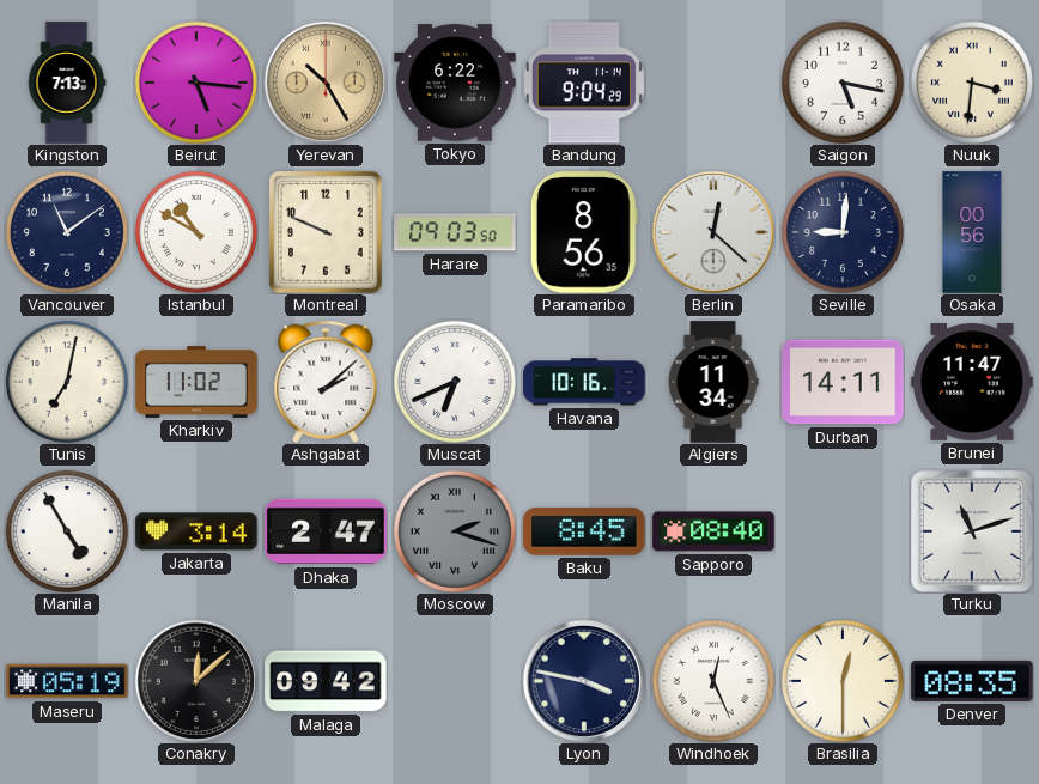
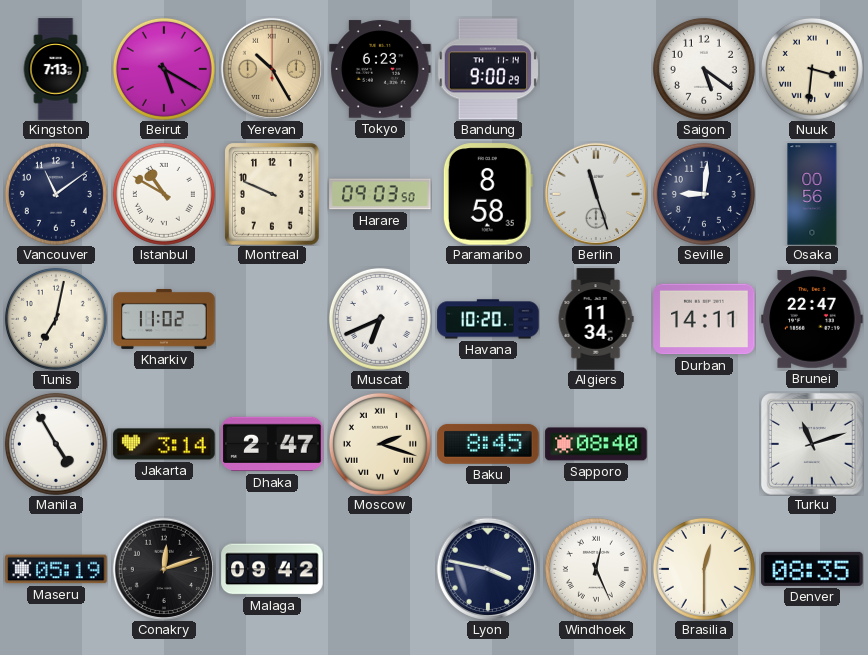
Beirut: 5:16 -> 5:20 (164, 69)
Tokyo: 6:22 -> 6:23 (380, 69)
Bandung: 9:04 -> 9:00 (487, 69)
Saigon: 5:17 -> 5:21 (704, 69)
Paramaribo: 8:56 -> 8:58 (488, 194)
Berlin: 12:22 -> 11:27 (595, 193)
Ashgabat: 2:08 -> none (326, 381)
Havana: 10:16 -> 10:20 (488, 319)
Brunei: 11:47 -> 22:47 (812, 320)
Moscow dial: grey -> cream (380, 444)
Conakry: 12:08 -> 12:12 (163, 568)
